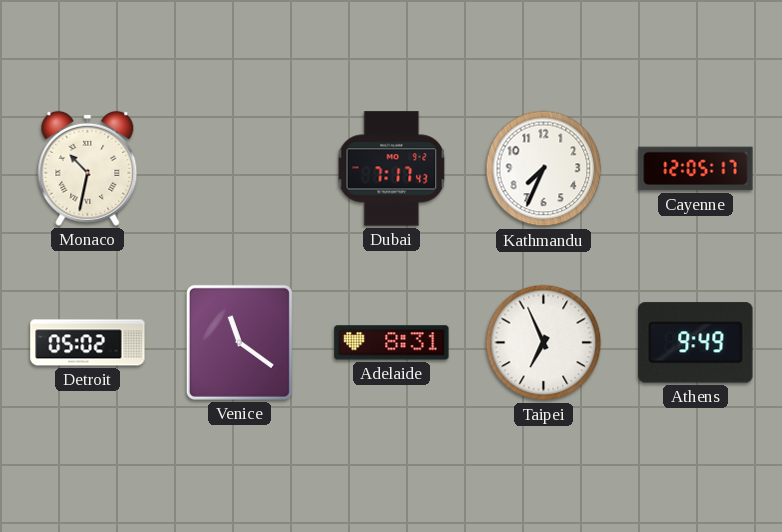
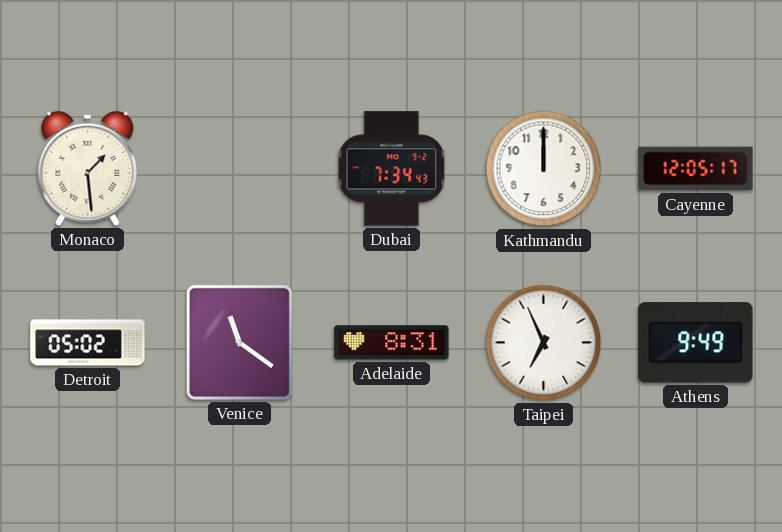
Monaco: 10:32 -> 1:29 (88, 168)
Dubai: 7:17 -> 7:34 (392, 169)
Kathmandu: 7:34 -> 12:00 (544, 169)
